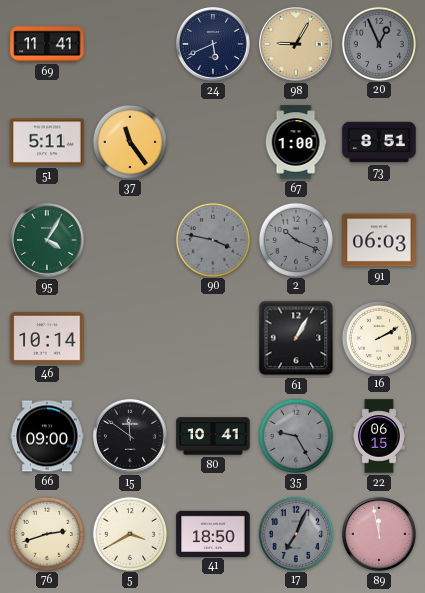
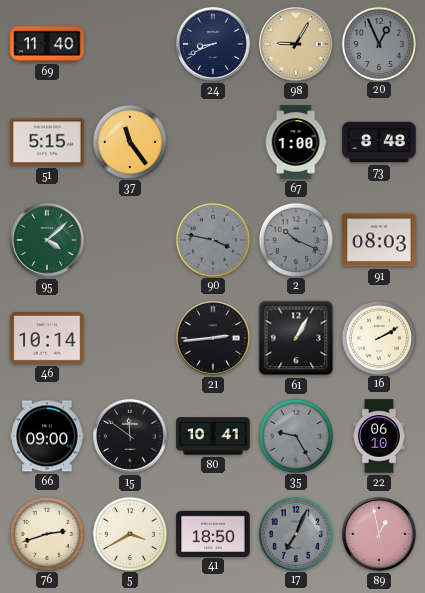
69: 11:41 -> 11:40 (47, 44)
24: 5:41 -> 8:41 (214, 45)
51: 5:11 -> 5:15 (47, 142)
73: 8:51 -> 8:48 (379, 142)
95: 4:05 -> 4:08 (48, 241)
91: 06:03 -> 08:03 (379, 240)
21: none -> 2:44 (214, 339)
22: 06:15 -> 06:10 (379, 436)
89: 11:58 -> 12:58 (380, 535)
